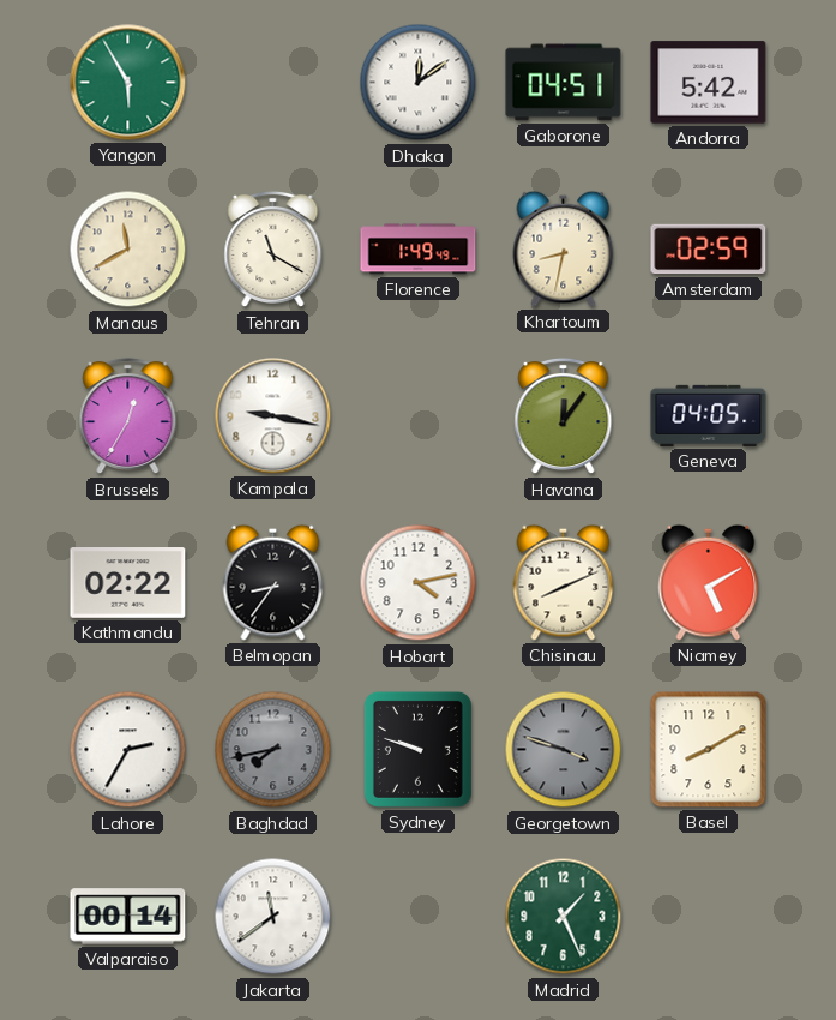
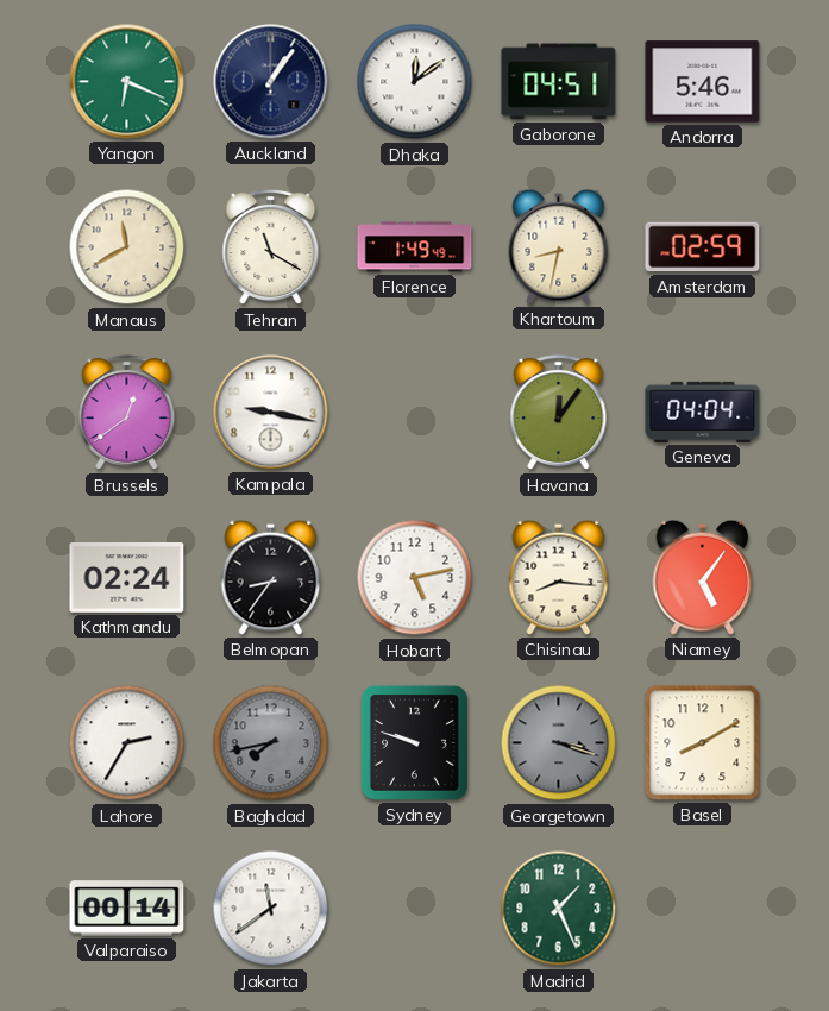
Yangon: 5:55 -> 6:19 (127, 82)
Auckland: none -> 1:06 (271, 82)
Andorra: 5:42 -> 5:46 (703, 82)
Brussels: 12:35 -> 12:39 (127, 413)
Geneva: 04:05 -> 04:04 (703, 412)
Kathmandu: 02:22 -> 02:24 (127, 578)
Hobart: 4:13 -> 5:13 (415, 578)
Chisinau: 8:11 -> 8:16 (559, 577)
Niamey: 5:10 -> 5:06 (703, 577)
Georgetown: 3:48 -> 3:18 (559, 743)
